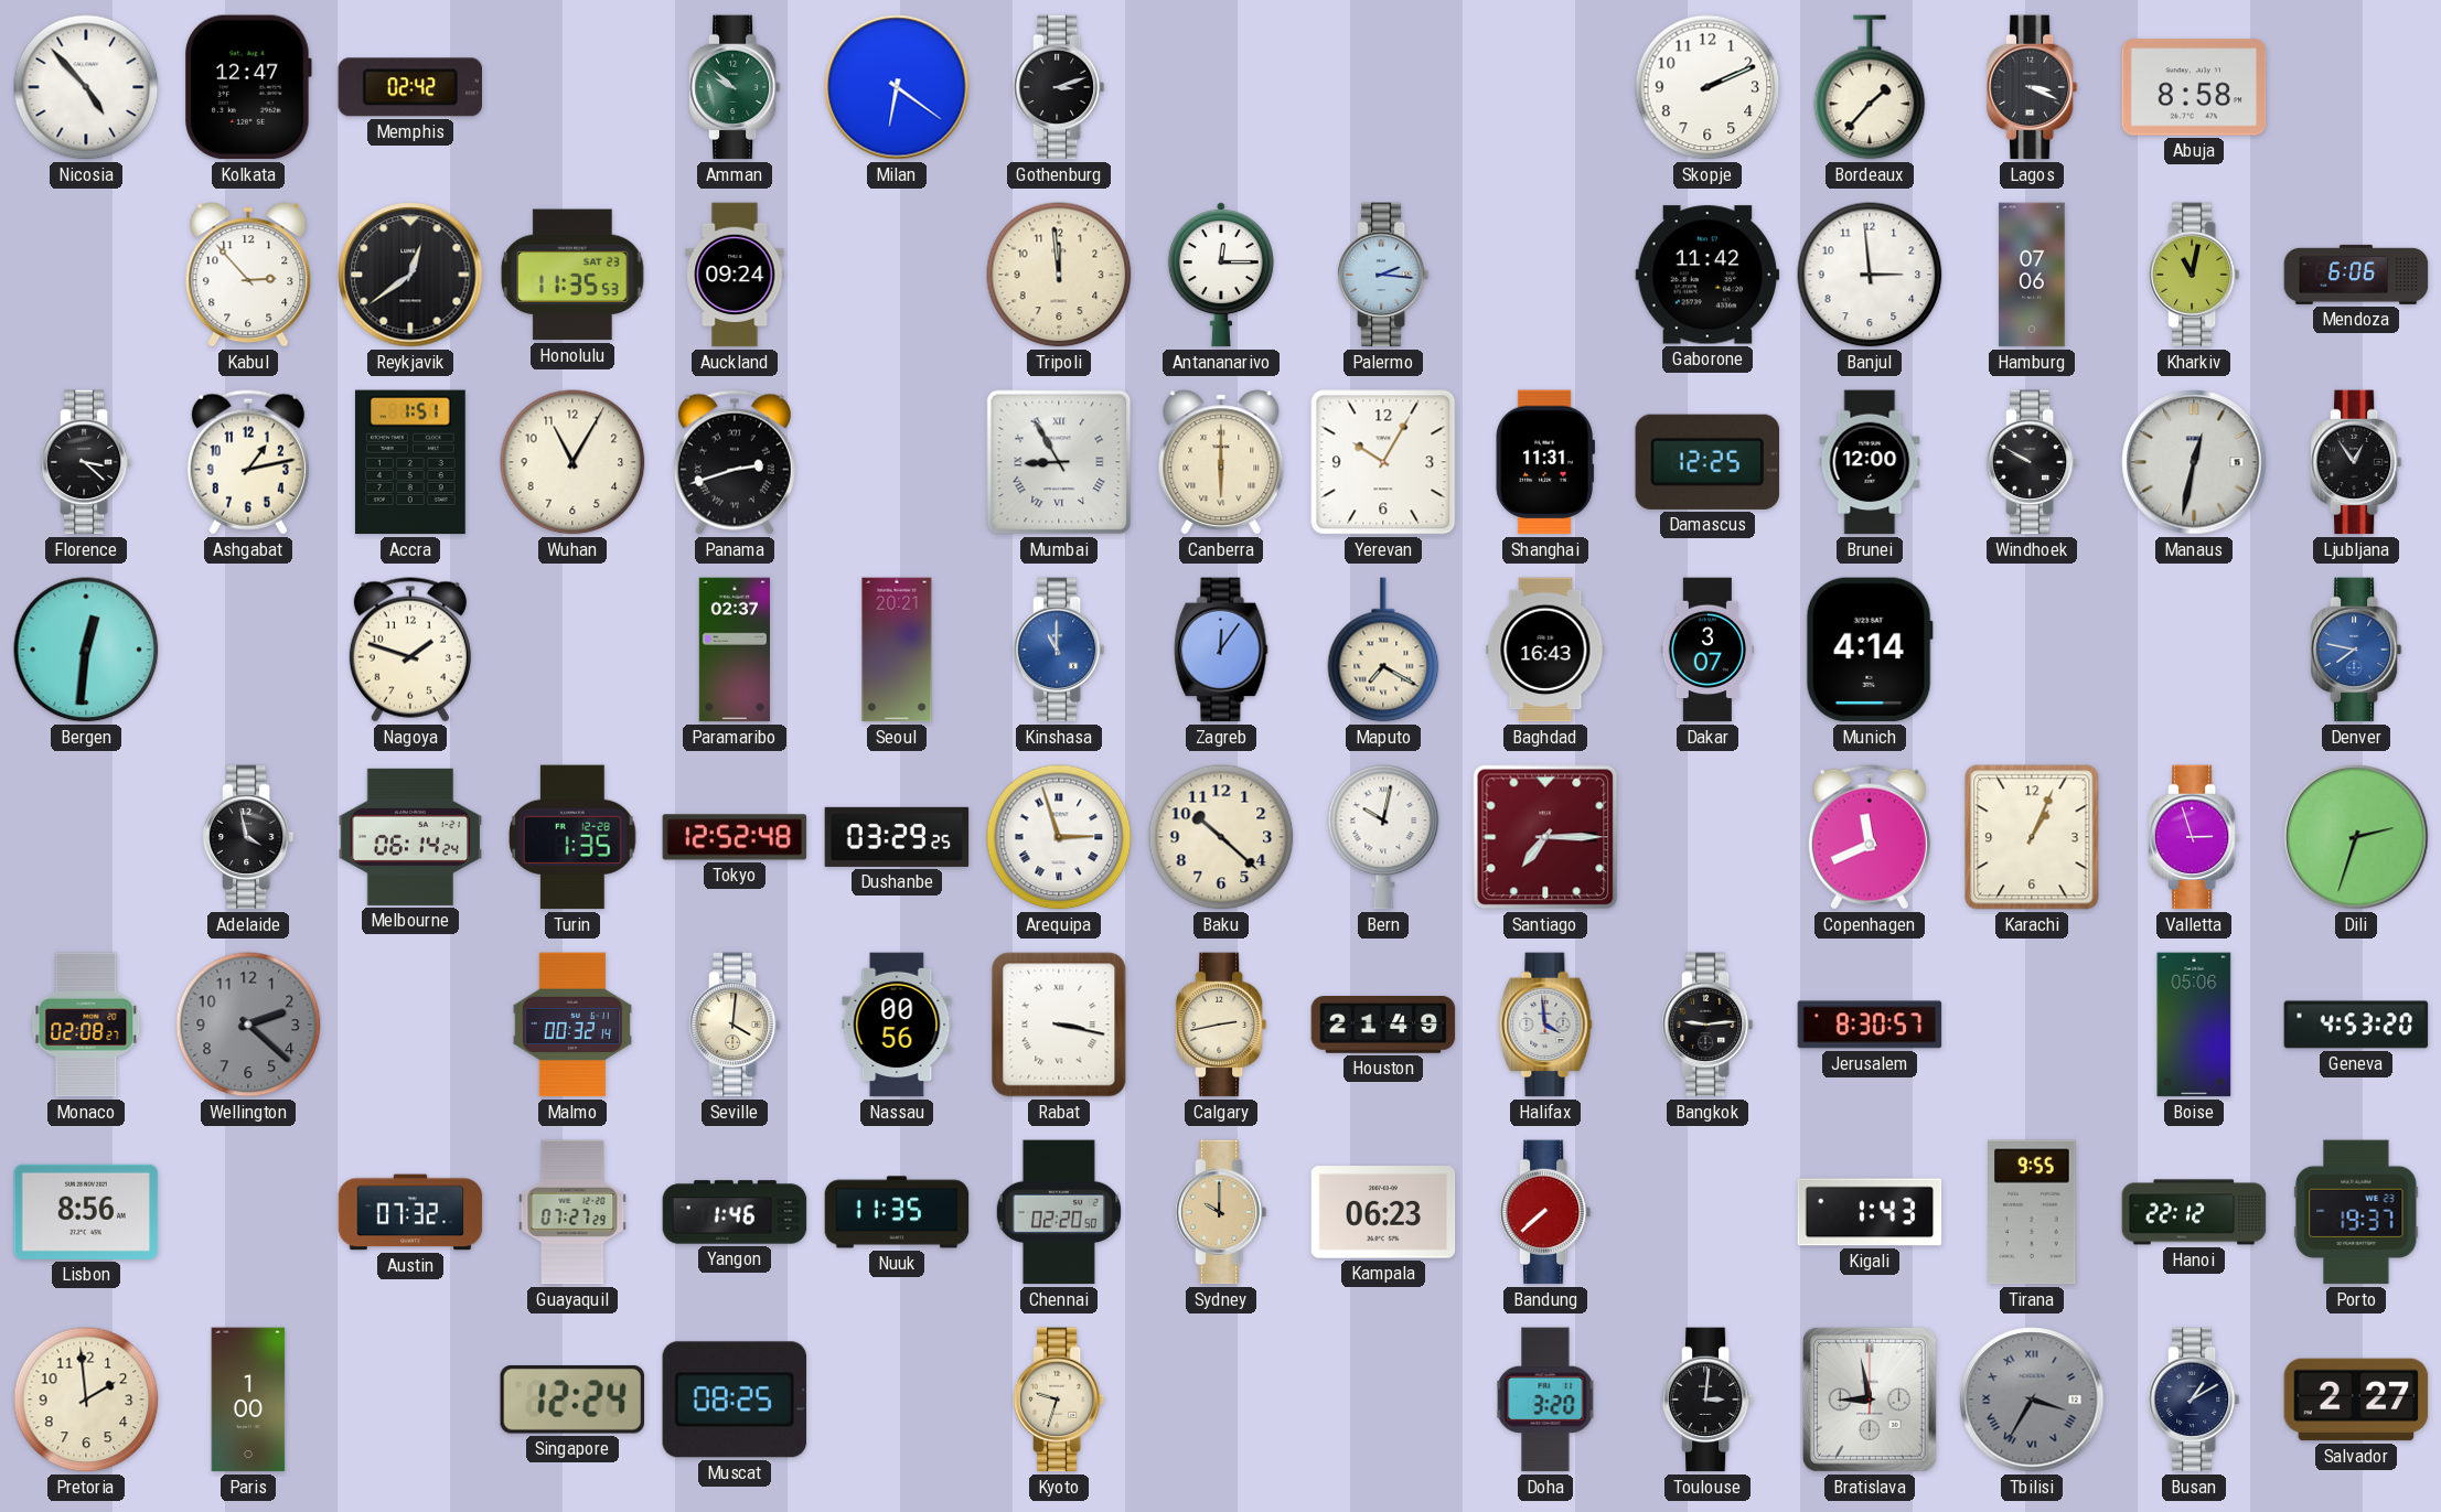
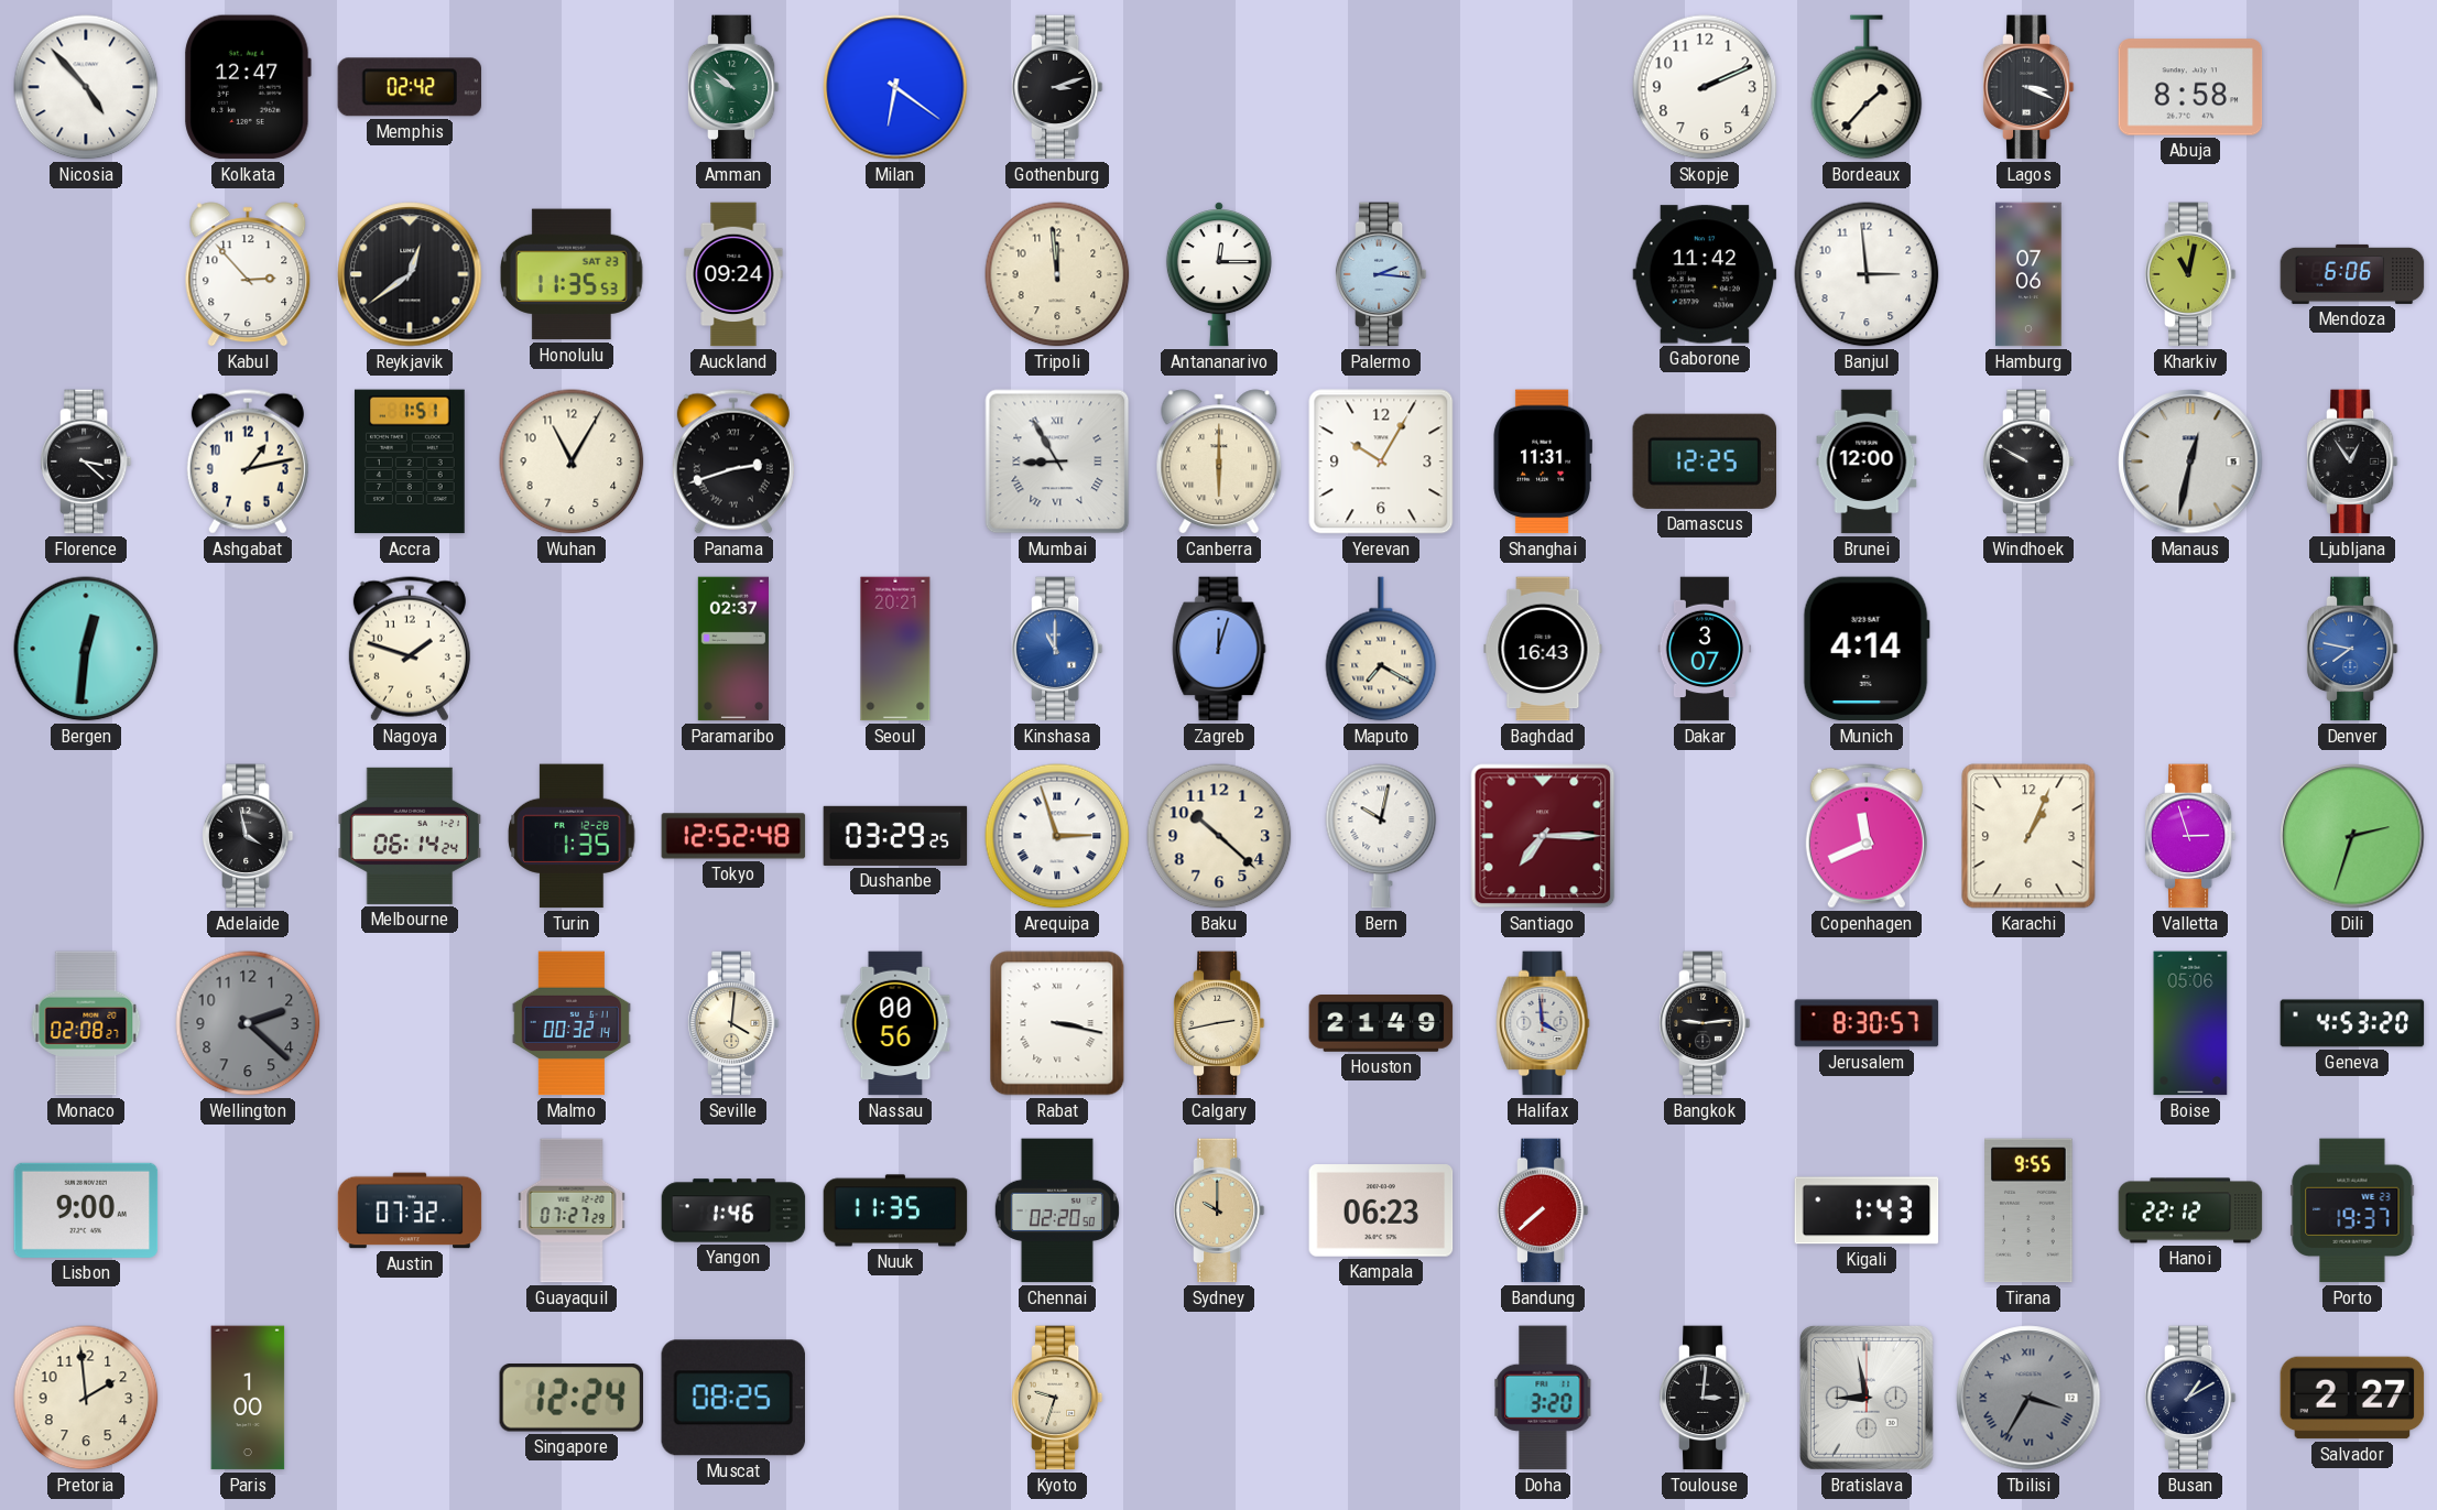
Zagreb: 12:06 -> 12:03 (1219, 649)
Lisbon: 8:56 -> 9:00 (86, 1210)
